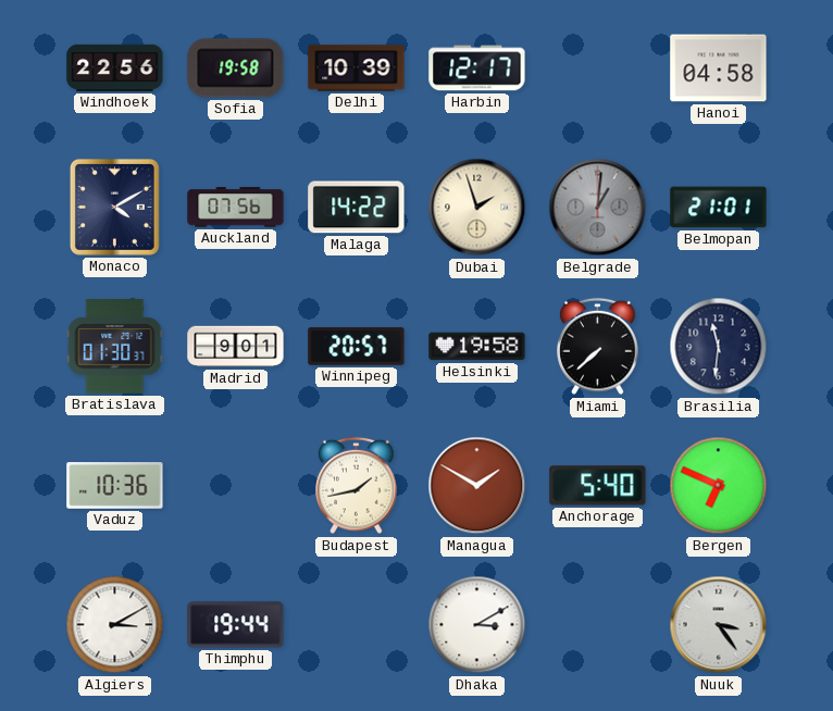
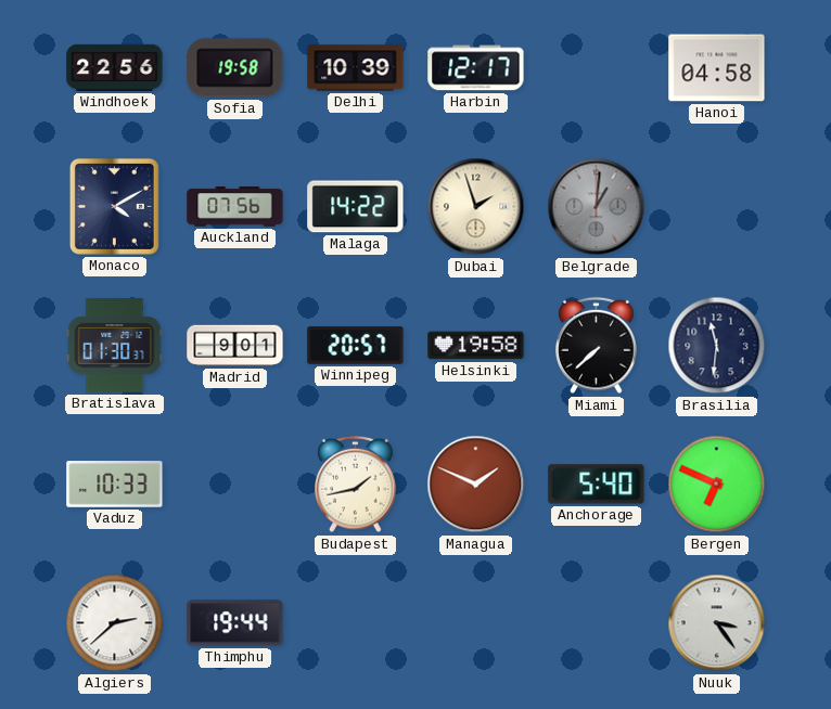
Belmopan: 21:01 -> none (719, 208)
Vaduz: 10:36 -> 10:33 (115, 485)
Managua: 1:50 -> 1:49 (476, 485)
Algiers: 3:10 -> 2:38 (115, 623)
Dhaka: 3:10 -> none (477, 625)
